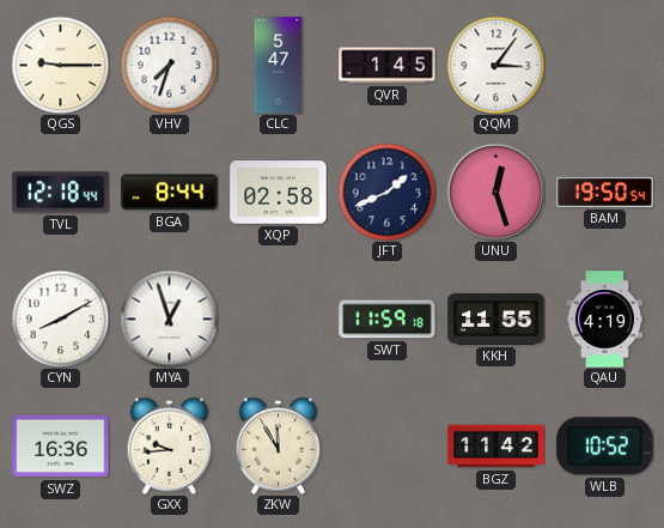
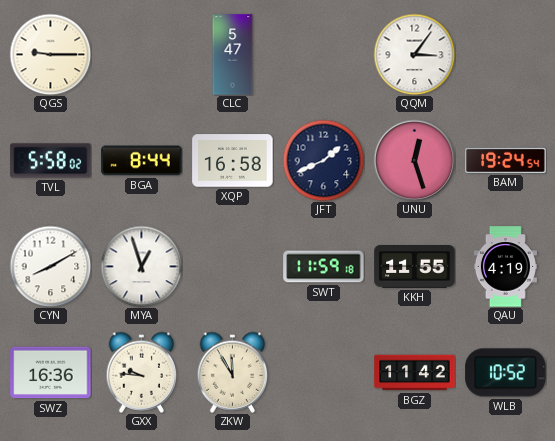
VHV: 7:33 -> none (169, 65)
QVR: 1:45 -> none (388, 66)
TVL: 12:18 -> 5:58 (51, 161)
XQP: 02:58 -> 16:58 (233, 161)
BAM: 19:50 -> 19:24 (506, 160)
GXX: 9:44 -> 9:46 (142, 372)
